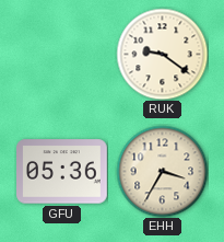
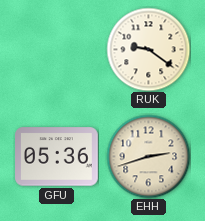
EHH: 3:35 -> 2:42 (148, 156)
